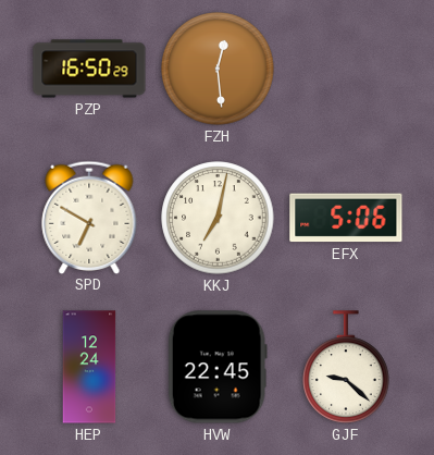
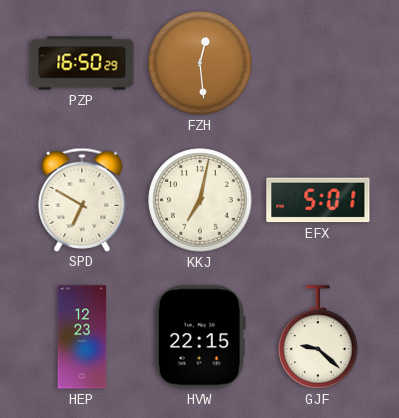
EFX: 5:06 -> 5:01 (318, 200)
HEP: 12:24 -> 12:23 (82, 337)
HVW: 22:45 -> 22:15 (200, 337)
